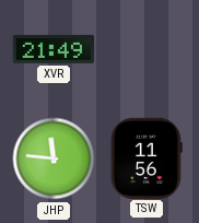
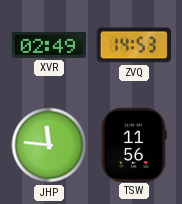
XVR: 21:49 -> 02:49 (49, 45)
ZVQ: none -> 14:53 (133, 45)
